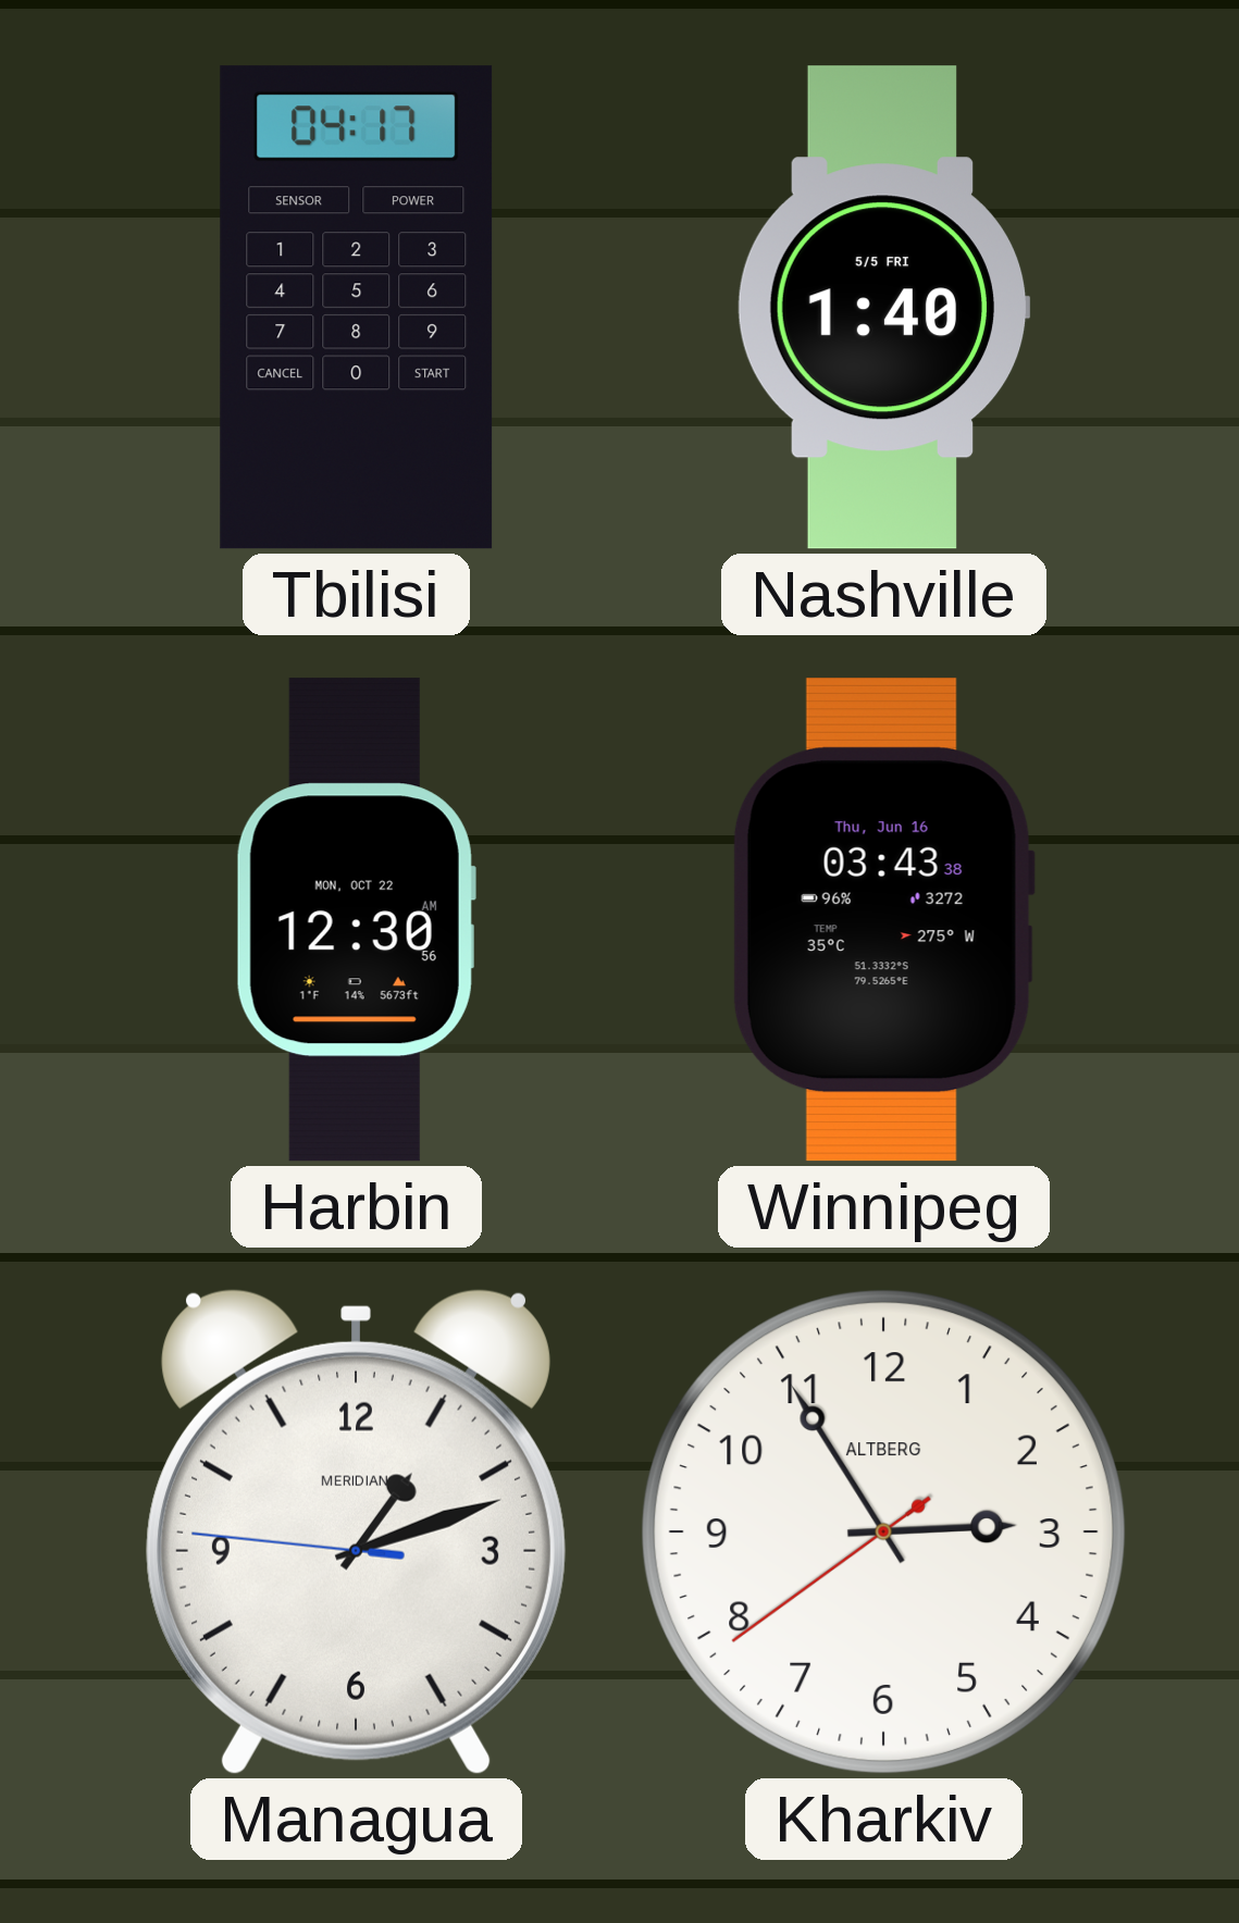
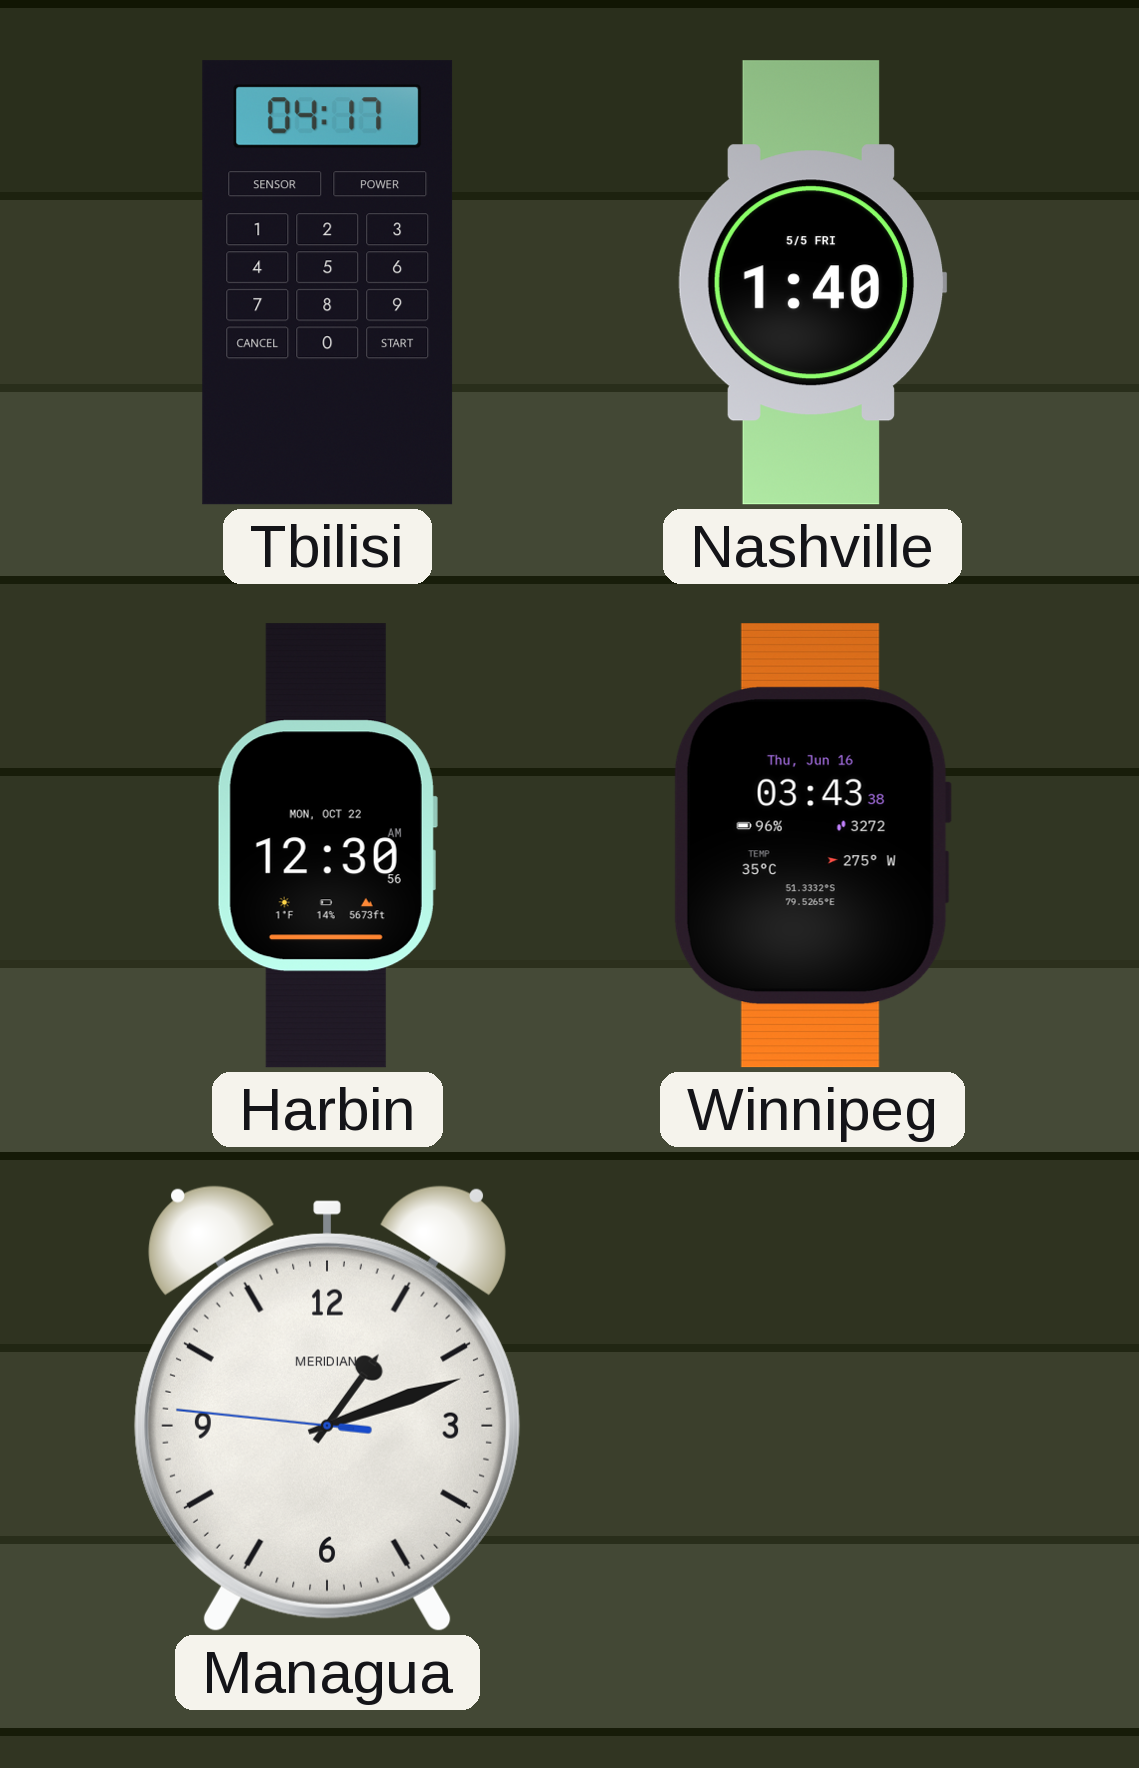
Kharkiv: 2:54 -> none (883, 1531)
